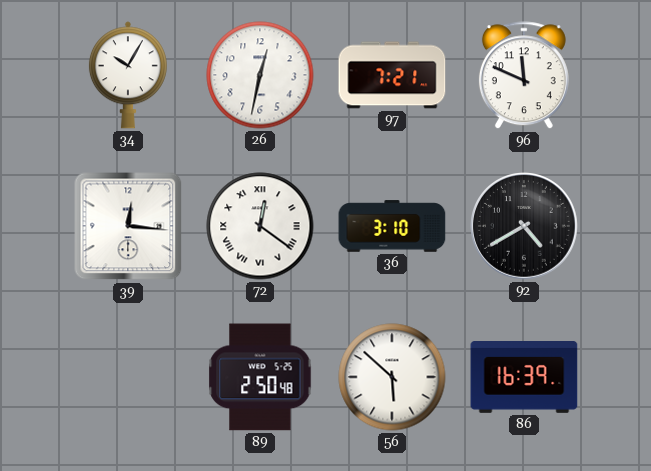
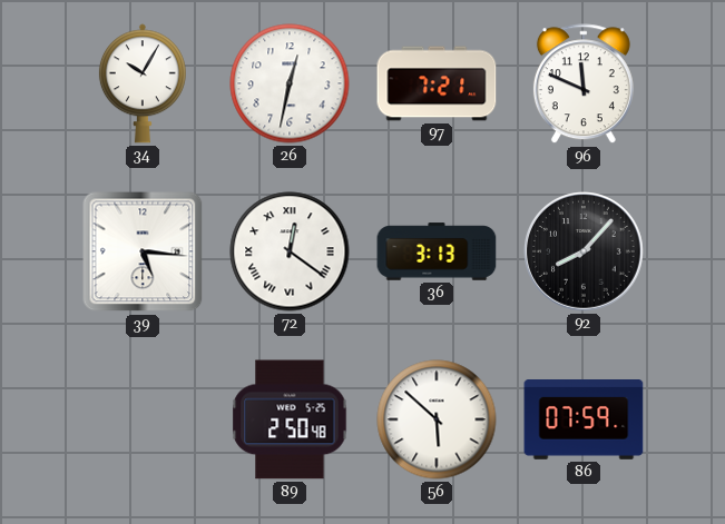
39: 12:16 -> 5:16 (143, 251)
36: 3:10 -> 3:13 (437, 251)
92: 4:40 -> 8:07 (585, 253)
86: 16:39 -> 07:59 (584, 421)
